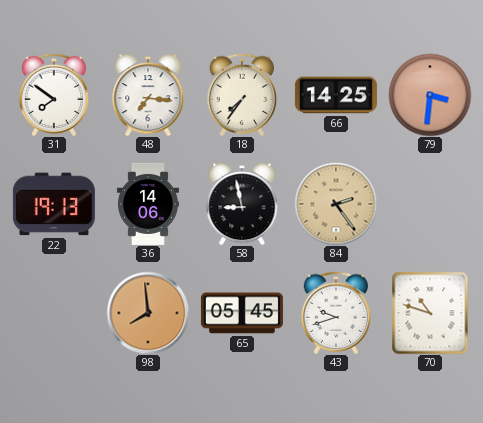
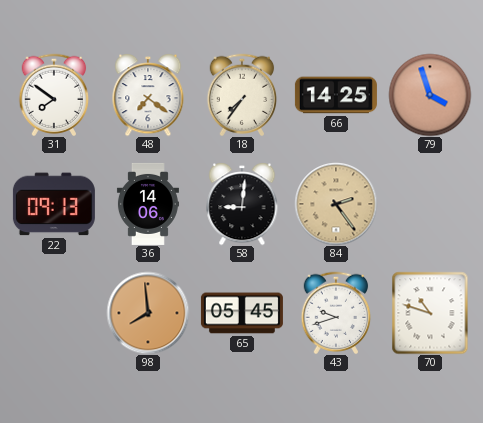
48: 7:16 -> 7:21 (148, 95)
79: 3:31 -> 3:57 (430, 95)
22: 19:13 -> 09:13 (54, 204)
58: 8:58 -> 9:01 (242, 204)
